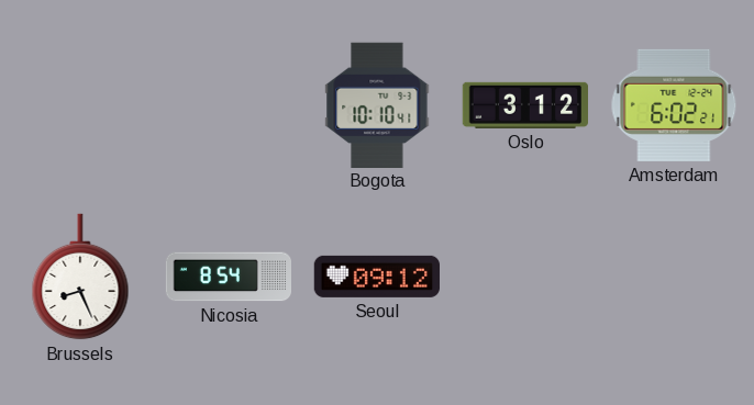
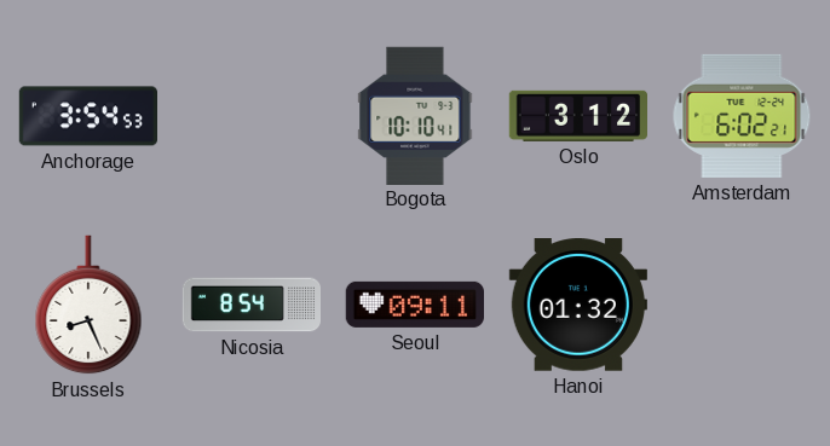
Anchorage: none -> 3:54 (87, 116)
Seoul: 09:12 -> 09:11 (414, 305)
Hanoi: none -> 01:32 (578, 305)
